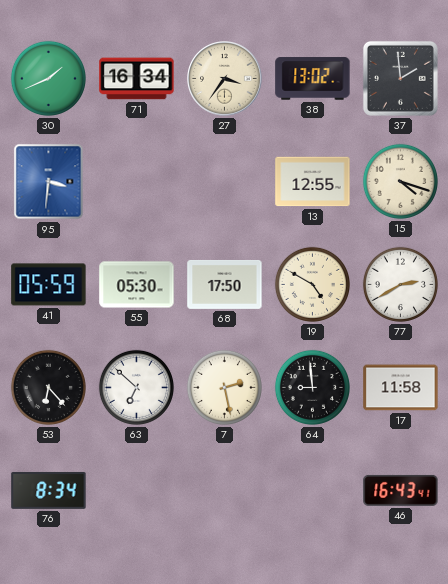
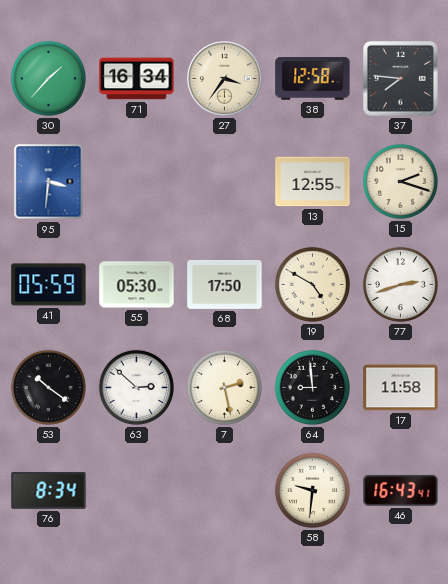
30: 1:41 -> 1:37 (48, 78)
38: 13:02 -> 12:58 (313, 79)
37: 1:59 -> 7:46 (400, 78)
15: 4:18 -> 2:18 (400, 181)
77: 2:40 -> 2:42 (400, 284)
53: 6:23 -> 10:21 (48, 387)
63: 6:52 -> 2:52 (136, 387)
58: none -> 9:31 (312, 490)
